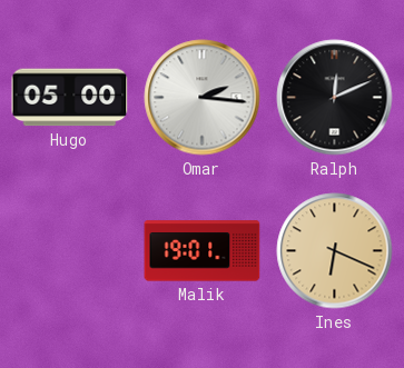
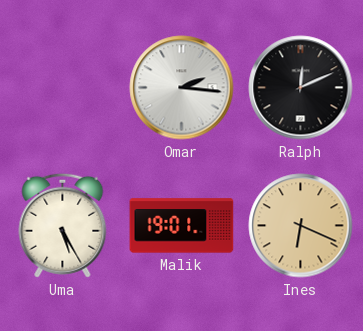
Hugo: 05:00 -> none (70, 98)
Uma: none -> 5:25 (63, 225)
